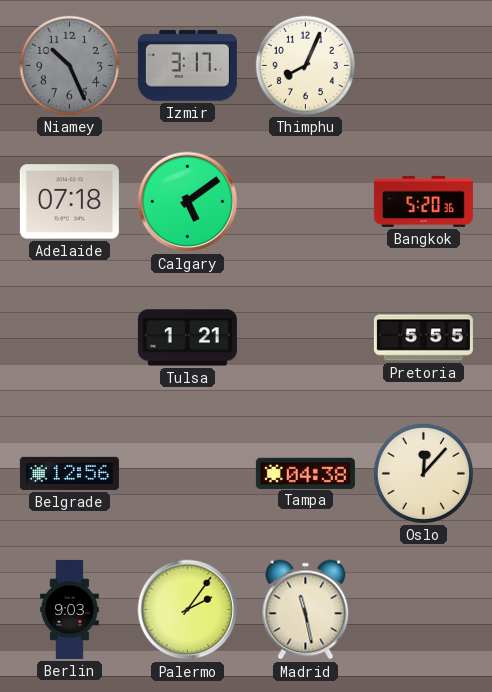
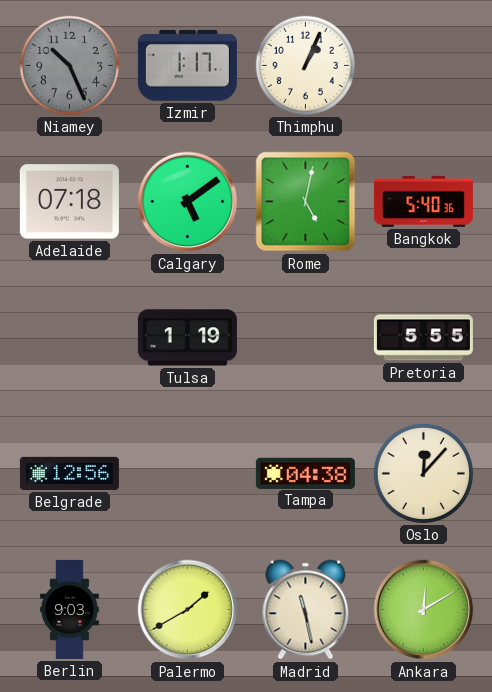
Izmir: 3:17 -> 1:17 (187, 65)
Thimphu: 8:04 -> 1:04 (305, 65)
Rome: none -> 5:02 (306, 202)
Bangkok: 5:20 -> 5:40 (423, 201)
Tulsa: 1:21 -> 1:19 (187, 338)
Palermo: 2:06 -> 1:40 (188, 610)
Ankara: none -> 12:10 (424, 610)
